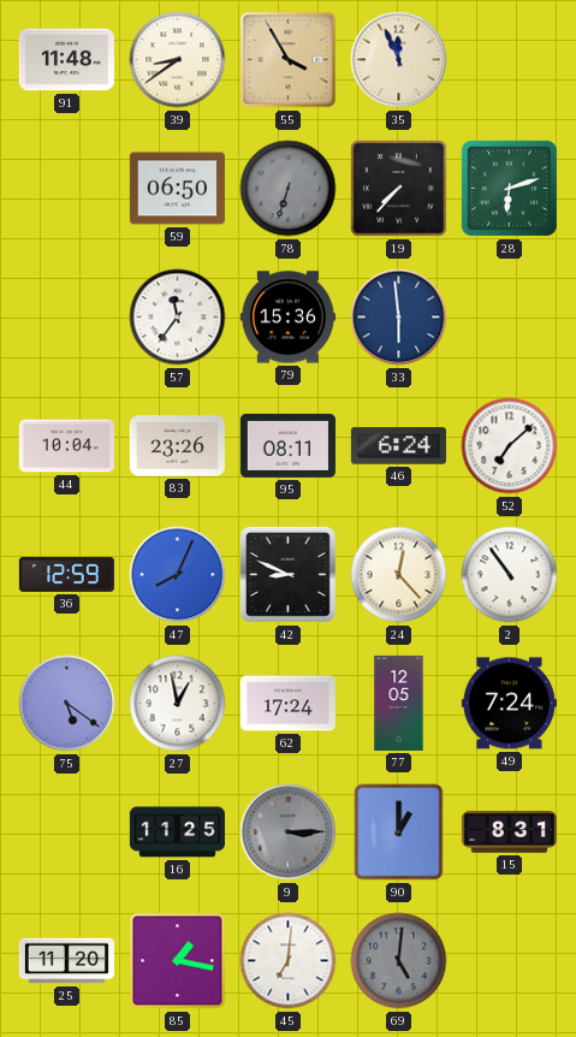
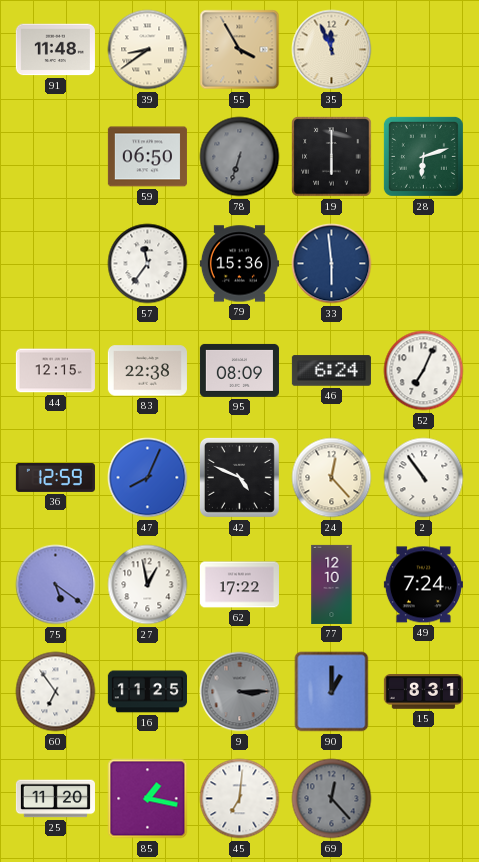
19: 7:37 -> 6:00 (332, 157)
44: 10:04 -> 12:15 (55, 371)
83: 23:26 -> 22:38 (147, 371)
95: 08:11 -> 08:09 (239, 370)
52: 7:08 -> 7:04 (424, 371)
42: 8:49 -> 4:49 (239, 477)
62: 17:24 -> 17:22 (239, 585)
77: 12:05 -> 12:10 (332, 584)
60: none -> 6:54 (56, 692)
69: 5:01 -> 12:23 (332, 799)
